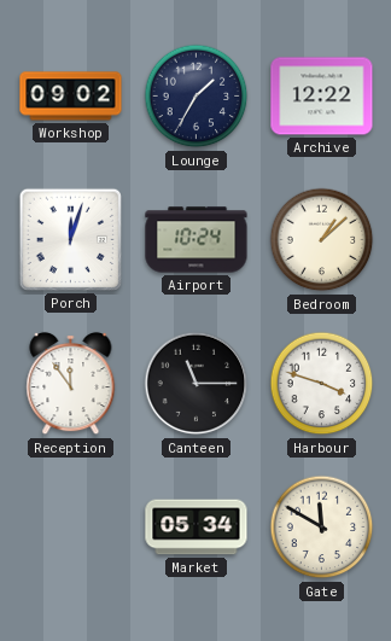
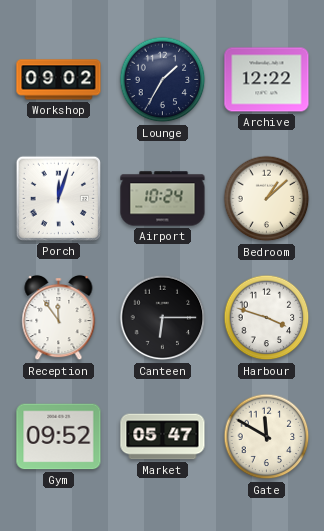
Canteen: 11:15 -> 6:15 (163, 318)
Gym: none -> 09:52 (59, 437)
Market: 05:34 -> 05:47 (163, 437)
